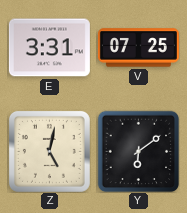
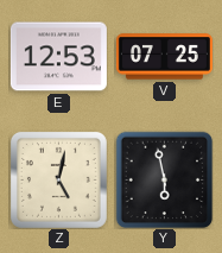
E: 3:31 -> 12:53 (58, 57)
Y: 6:09 -> 5:58 (164, 179)
